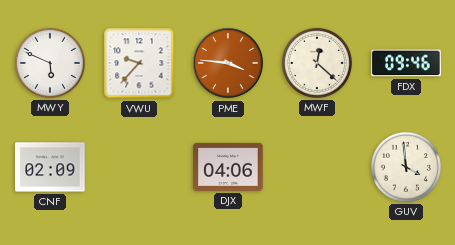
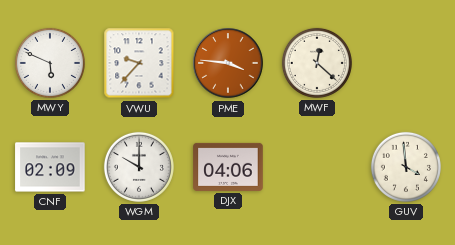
FDX: 09:46 -> none (406, 63)
WGM: none -> 10:00 (139, 167)
